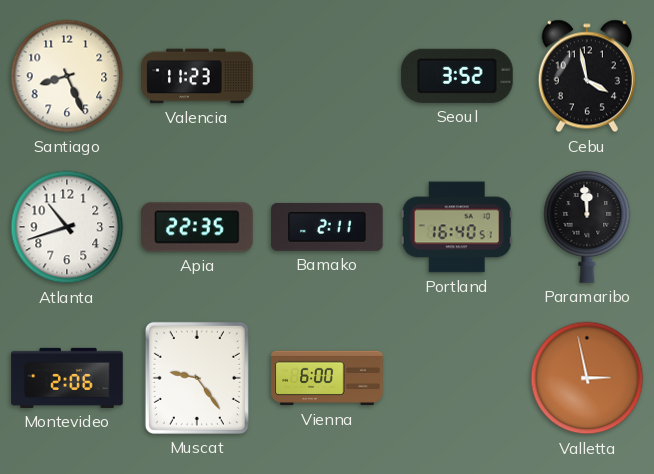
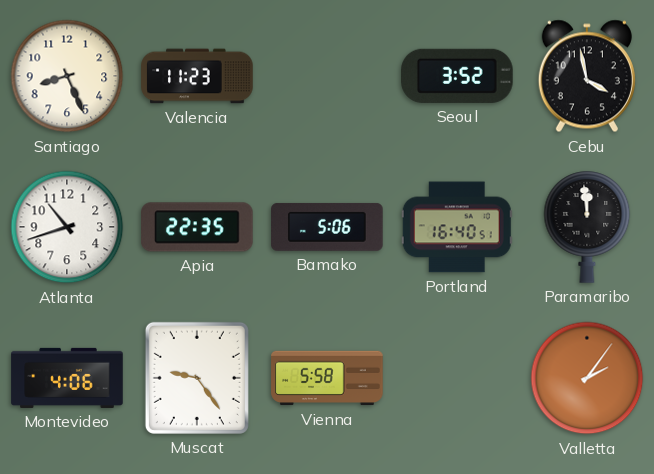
Bamako: 2:11 -> 5:06 (327, 227)
Montevideo: 2:06 -> 4:06 (67, 378)
Vienna: 6:00 -> 5:58 (327, 378)
Valletta: 2:58 -> 2:06 (587, 378)
